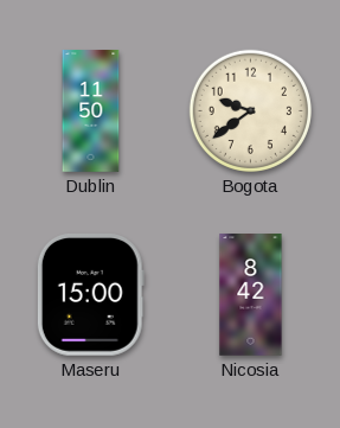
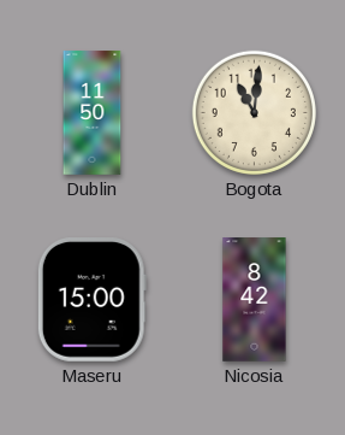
Bogota: 9:39 -> 11:01 (254, 112)
